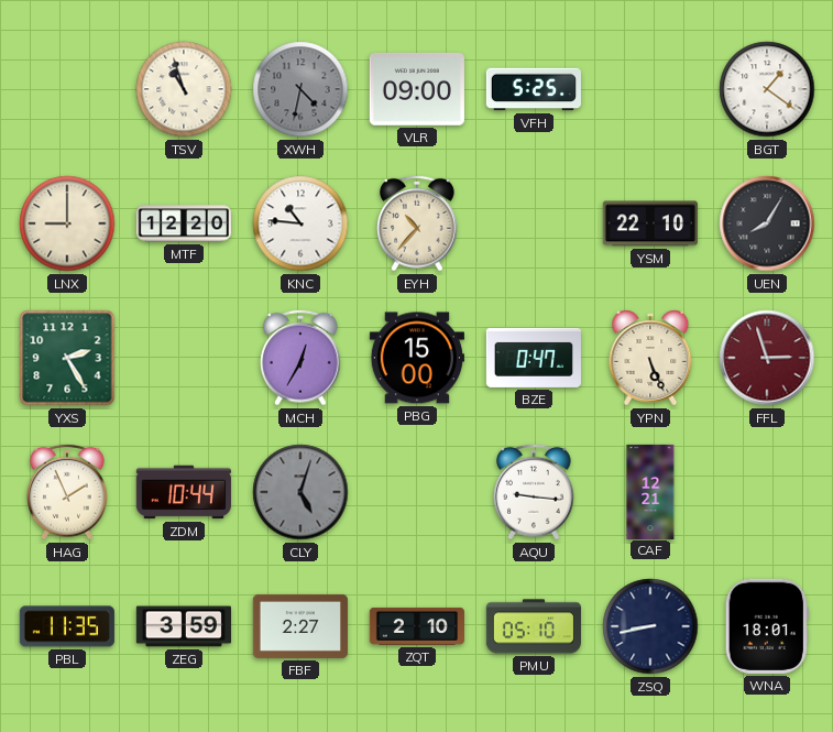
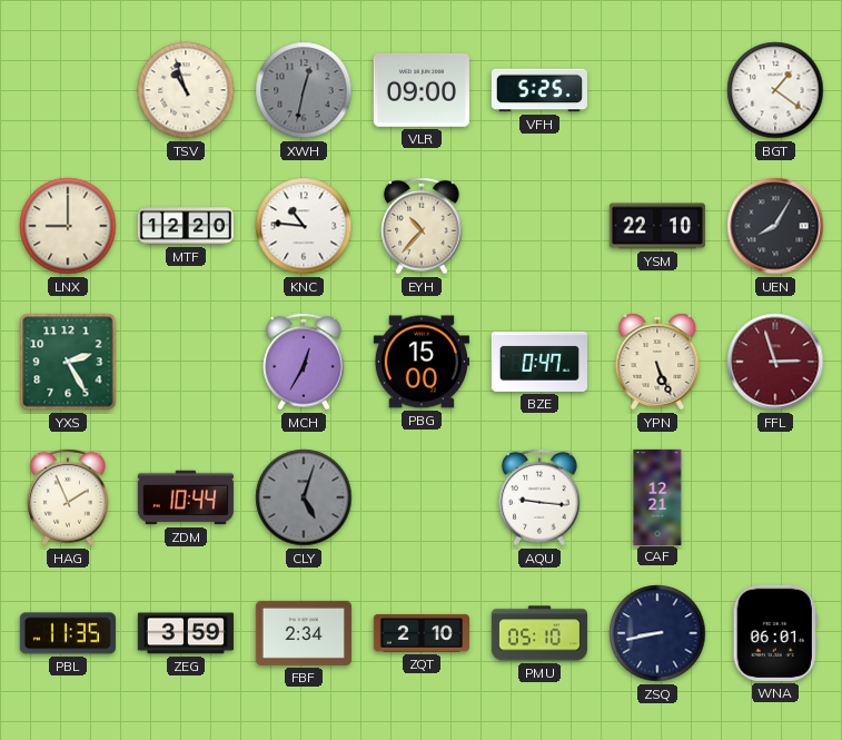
XWH: 4:32 -> 12:32 (304, 90)
FBF: 2:27 -> 2:34 (304, 633)
WNA: 18:01 -> 06:01 (775, 633)
